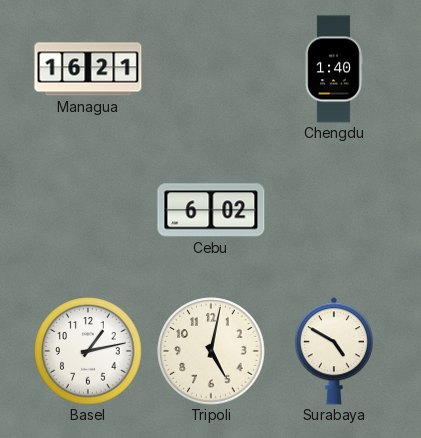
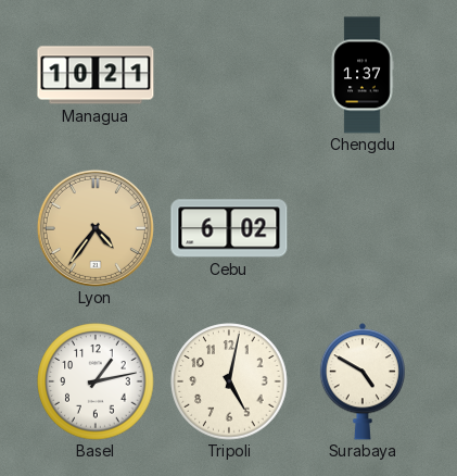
Managua: 16:21 -> 10:21 (96, 75)
Chengdu: 1:40 -> 1:37 (363, 75)
Lyon: none -> 4:36 (96, 228)
